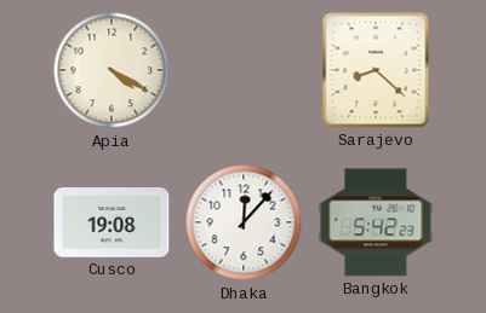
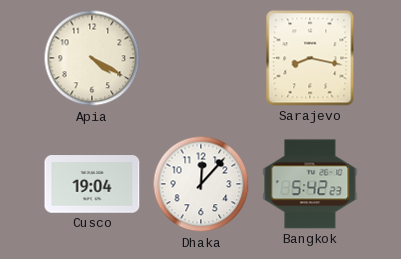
Sarajevo: 8:22 -> 8:17 (310, 58)
Cusco: 19:08 -> 19:04 (92, 184)
